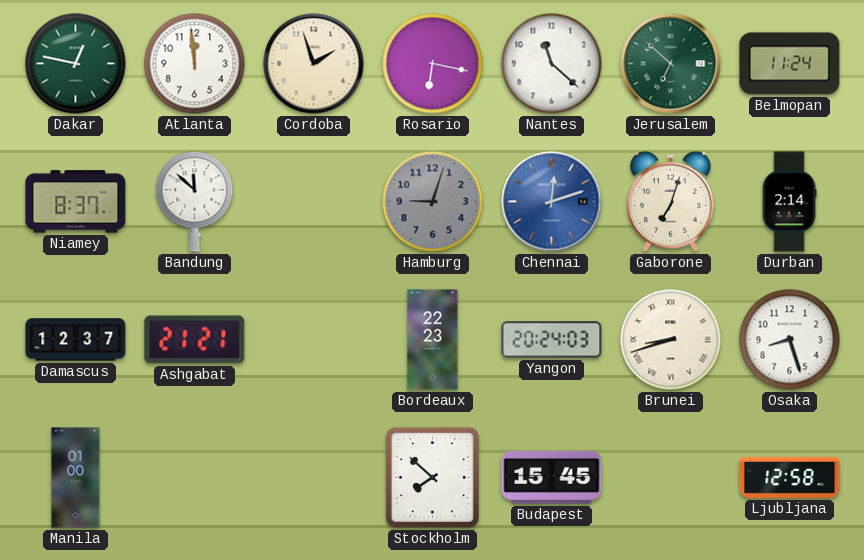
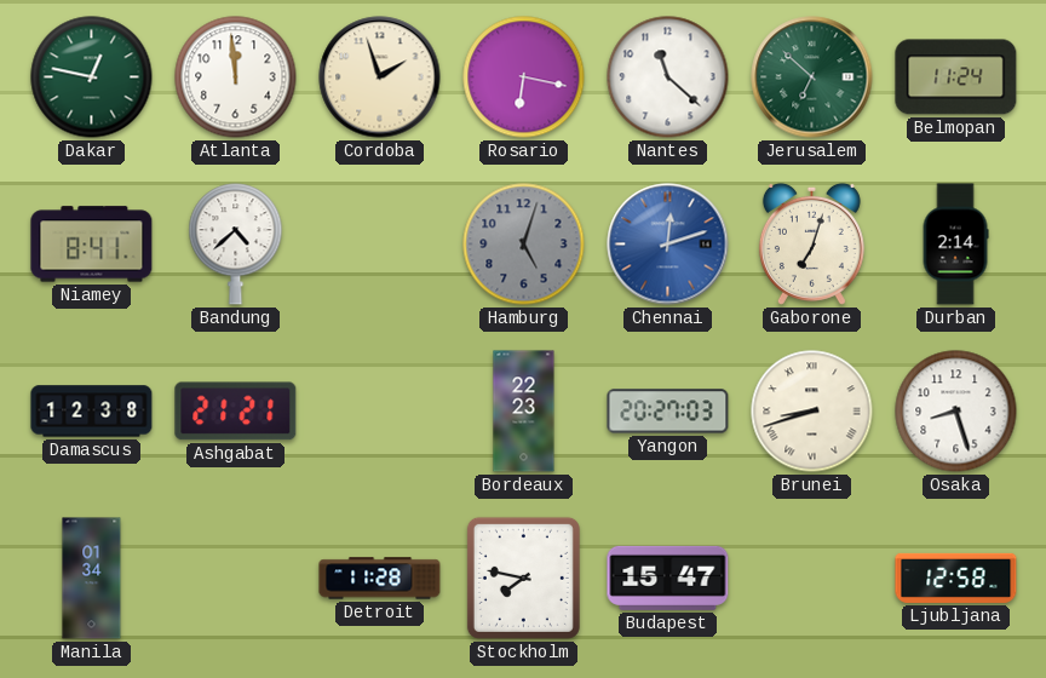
Niamey: 8:37 -> 8:41 (92, 245)
Bandung: 11:52 -> 4:38 (236, 245)
Hamburg: 9:03 -> 5:03 (524, 245)
Damascus: 12:37 -> 12:38 (92, 412)
Yangon: 20:24 -> 20:27 (668, 412)
Manila: 01:00 -> 01:34 (92, 579)
Detroit: none -> 11:28 (380, 579)
Stockholm: 7:52 -> 7:47 (523, 578)
Budapest: 15:45 -> 15:47 (668, 578)
